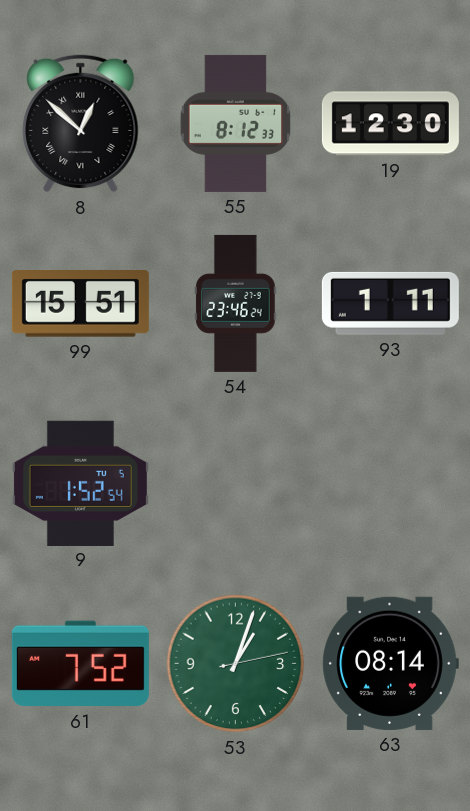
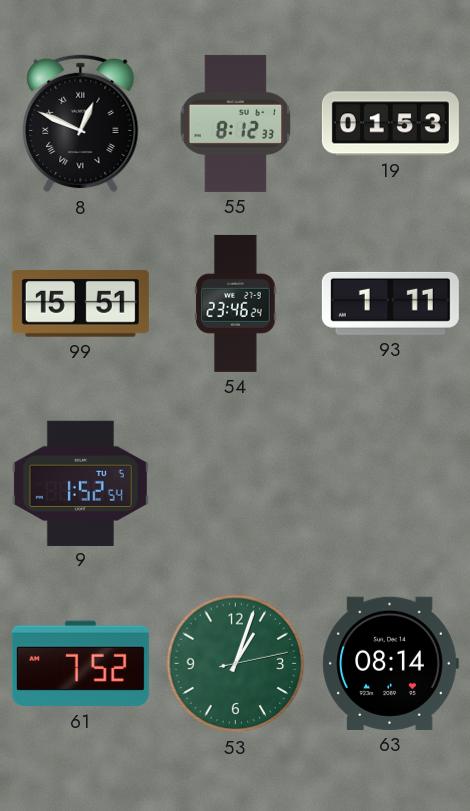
8: 12:52 -> 12:49 (81, 124)
19: 12:30 -> 01:53 (390, 124)
